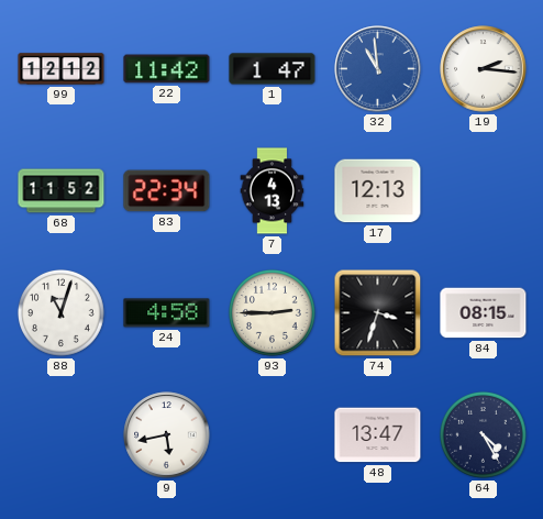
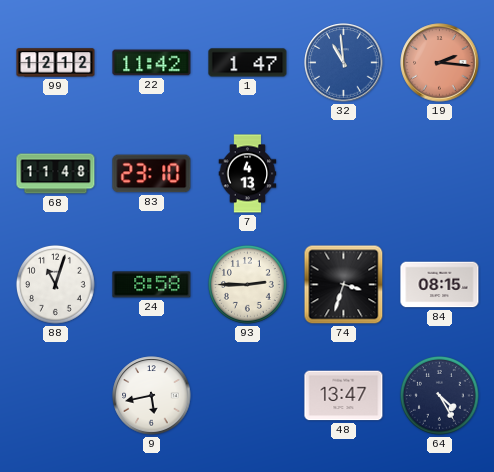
19 dial: white -> salmon (440, 63)
68: 11:52 -> 11:48 (56, 174)
83: 22:34 -> 23:10 (152, 174)
17: 12:13 -> none (378, 191)
24: 4:58 -> 8:58 (152, 285)
